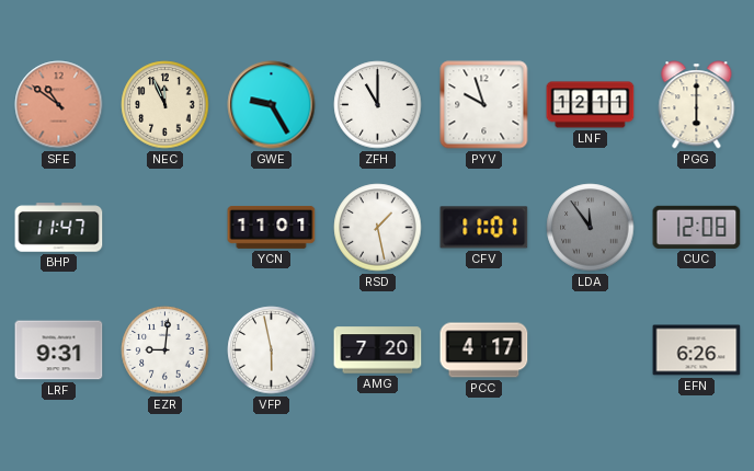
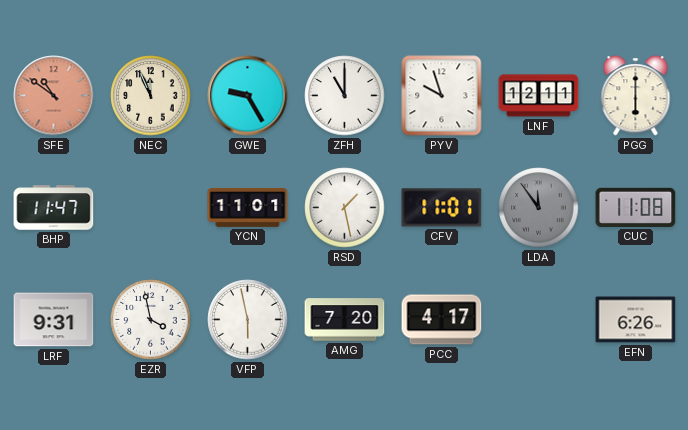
CUC: 12:08 -> 11:08 (636, 207)
EZR: 9:01 -> 3:58 (151, 320)
